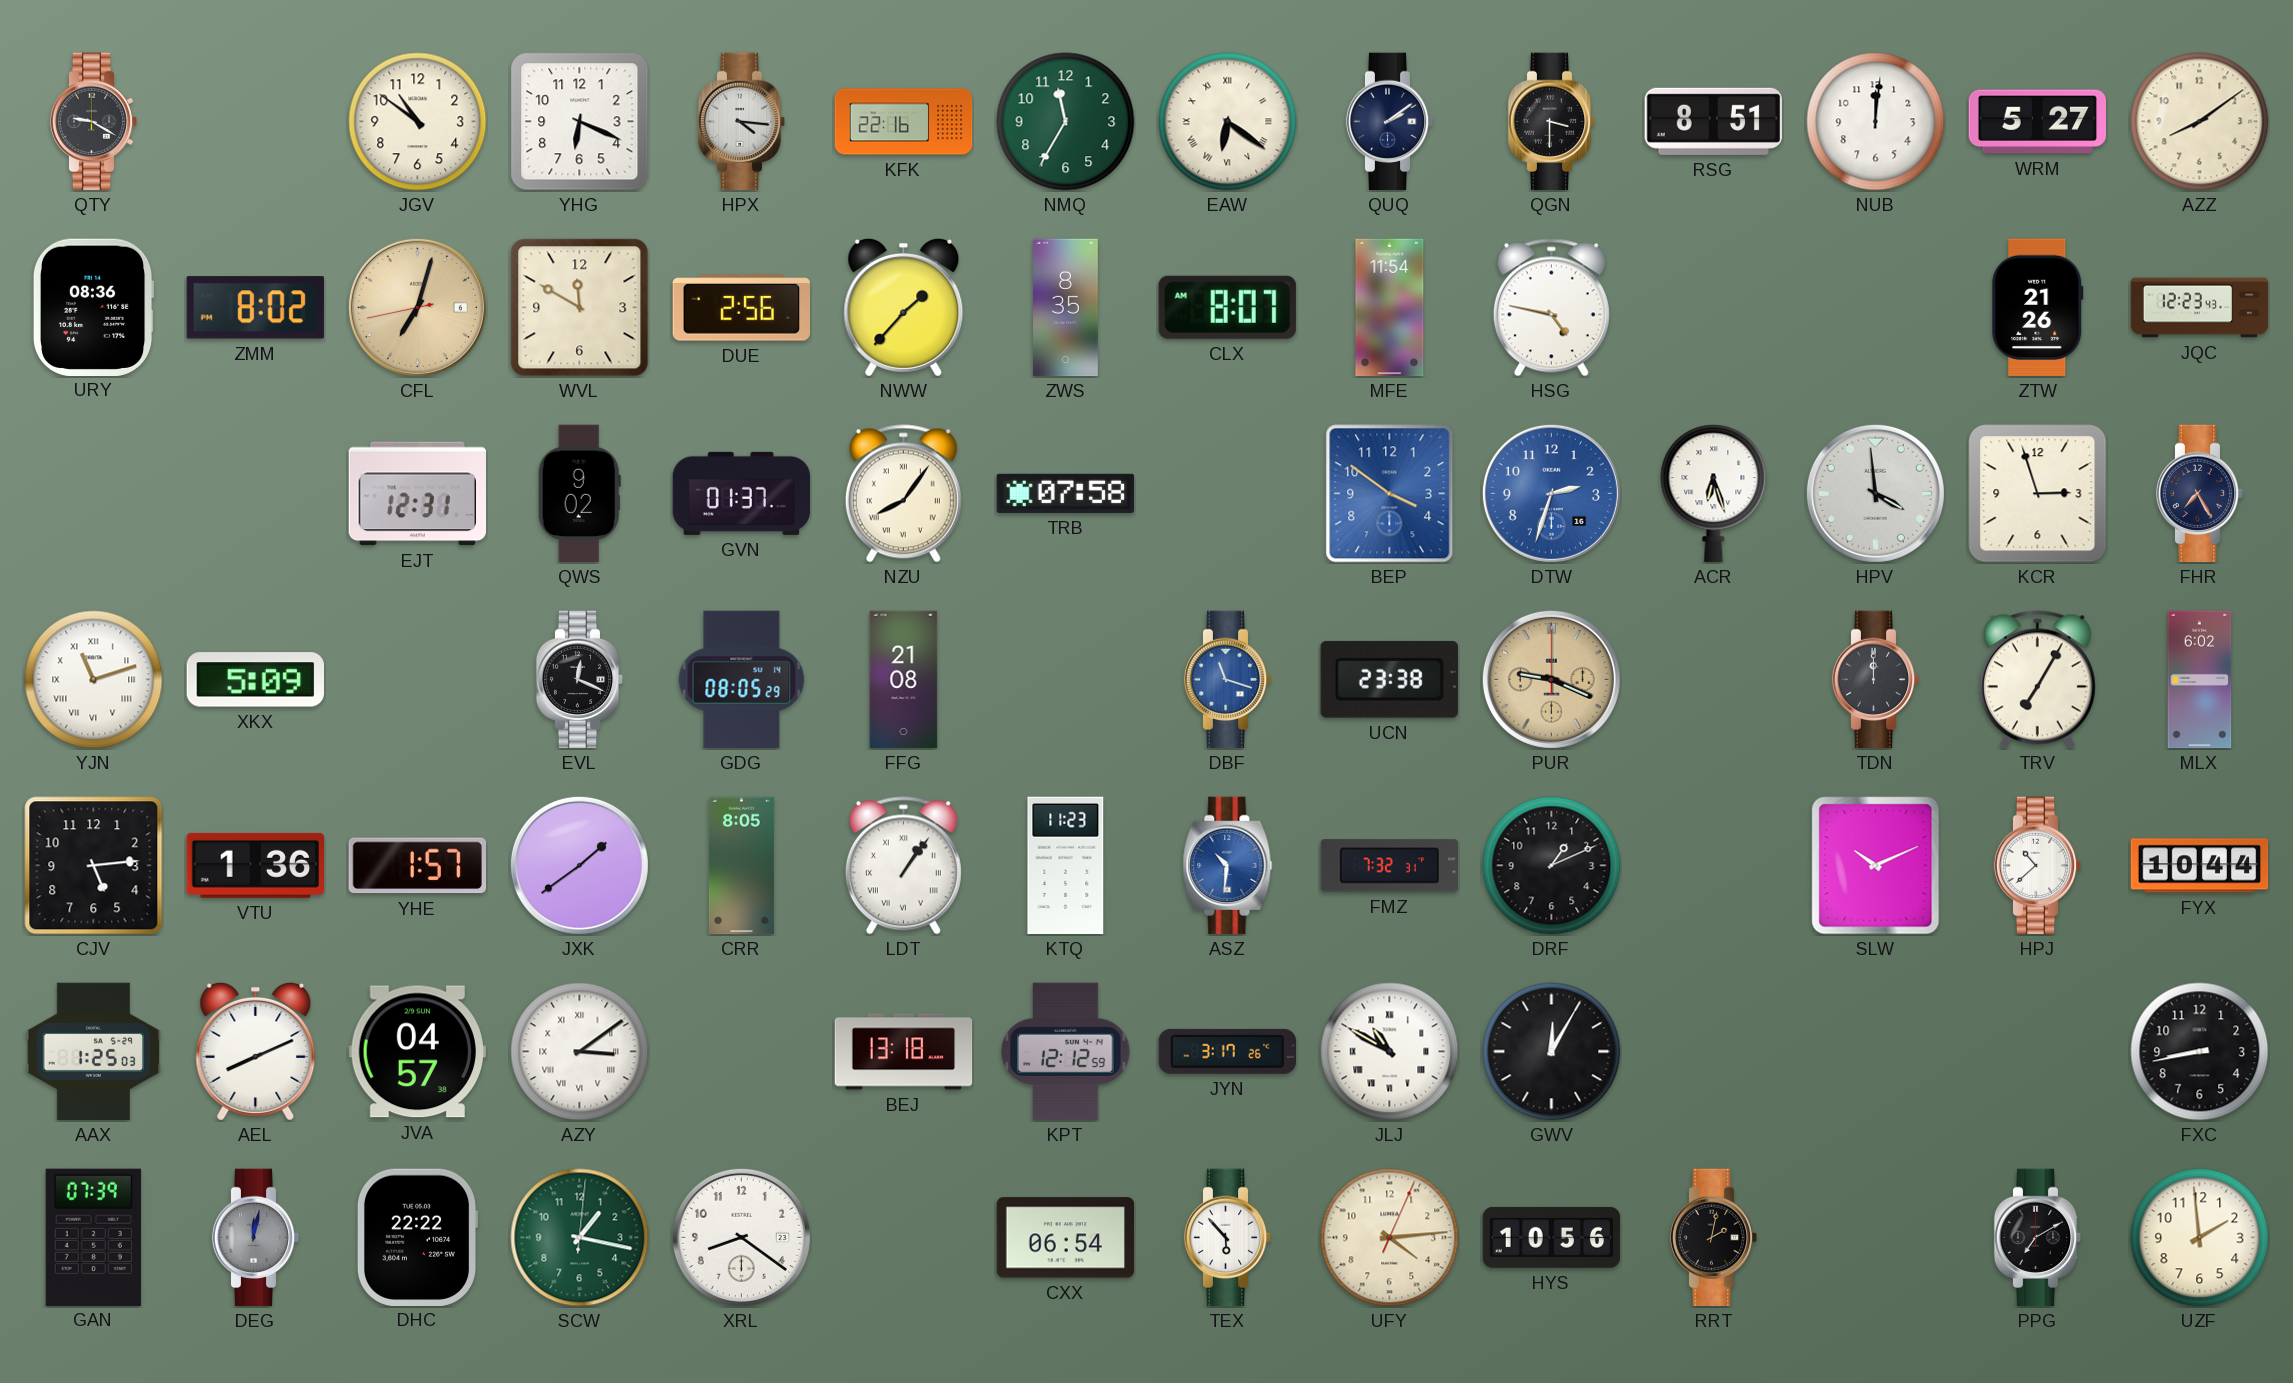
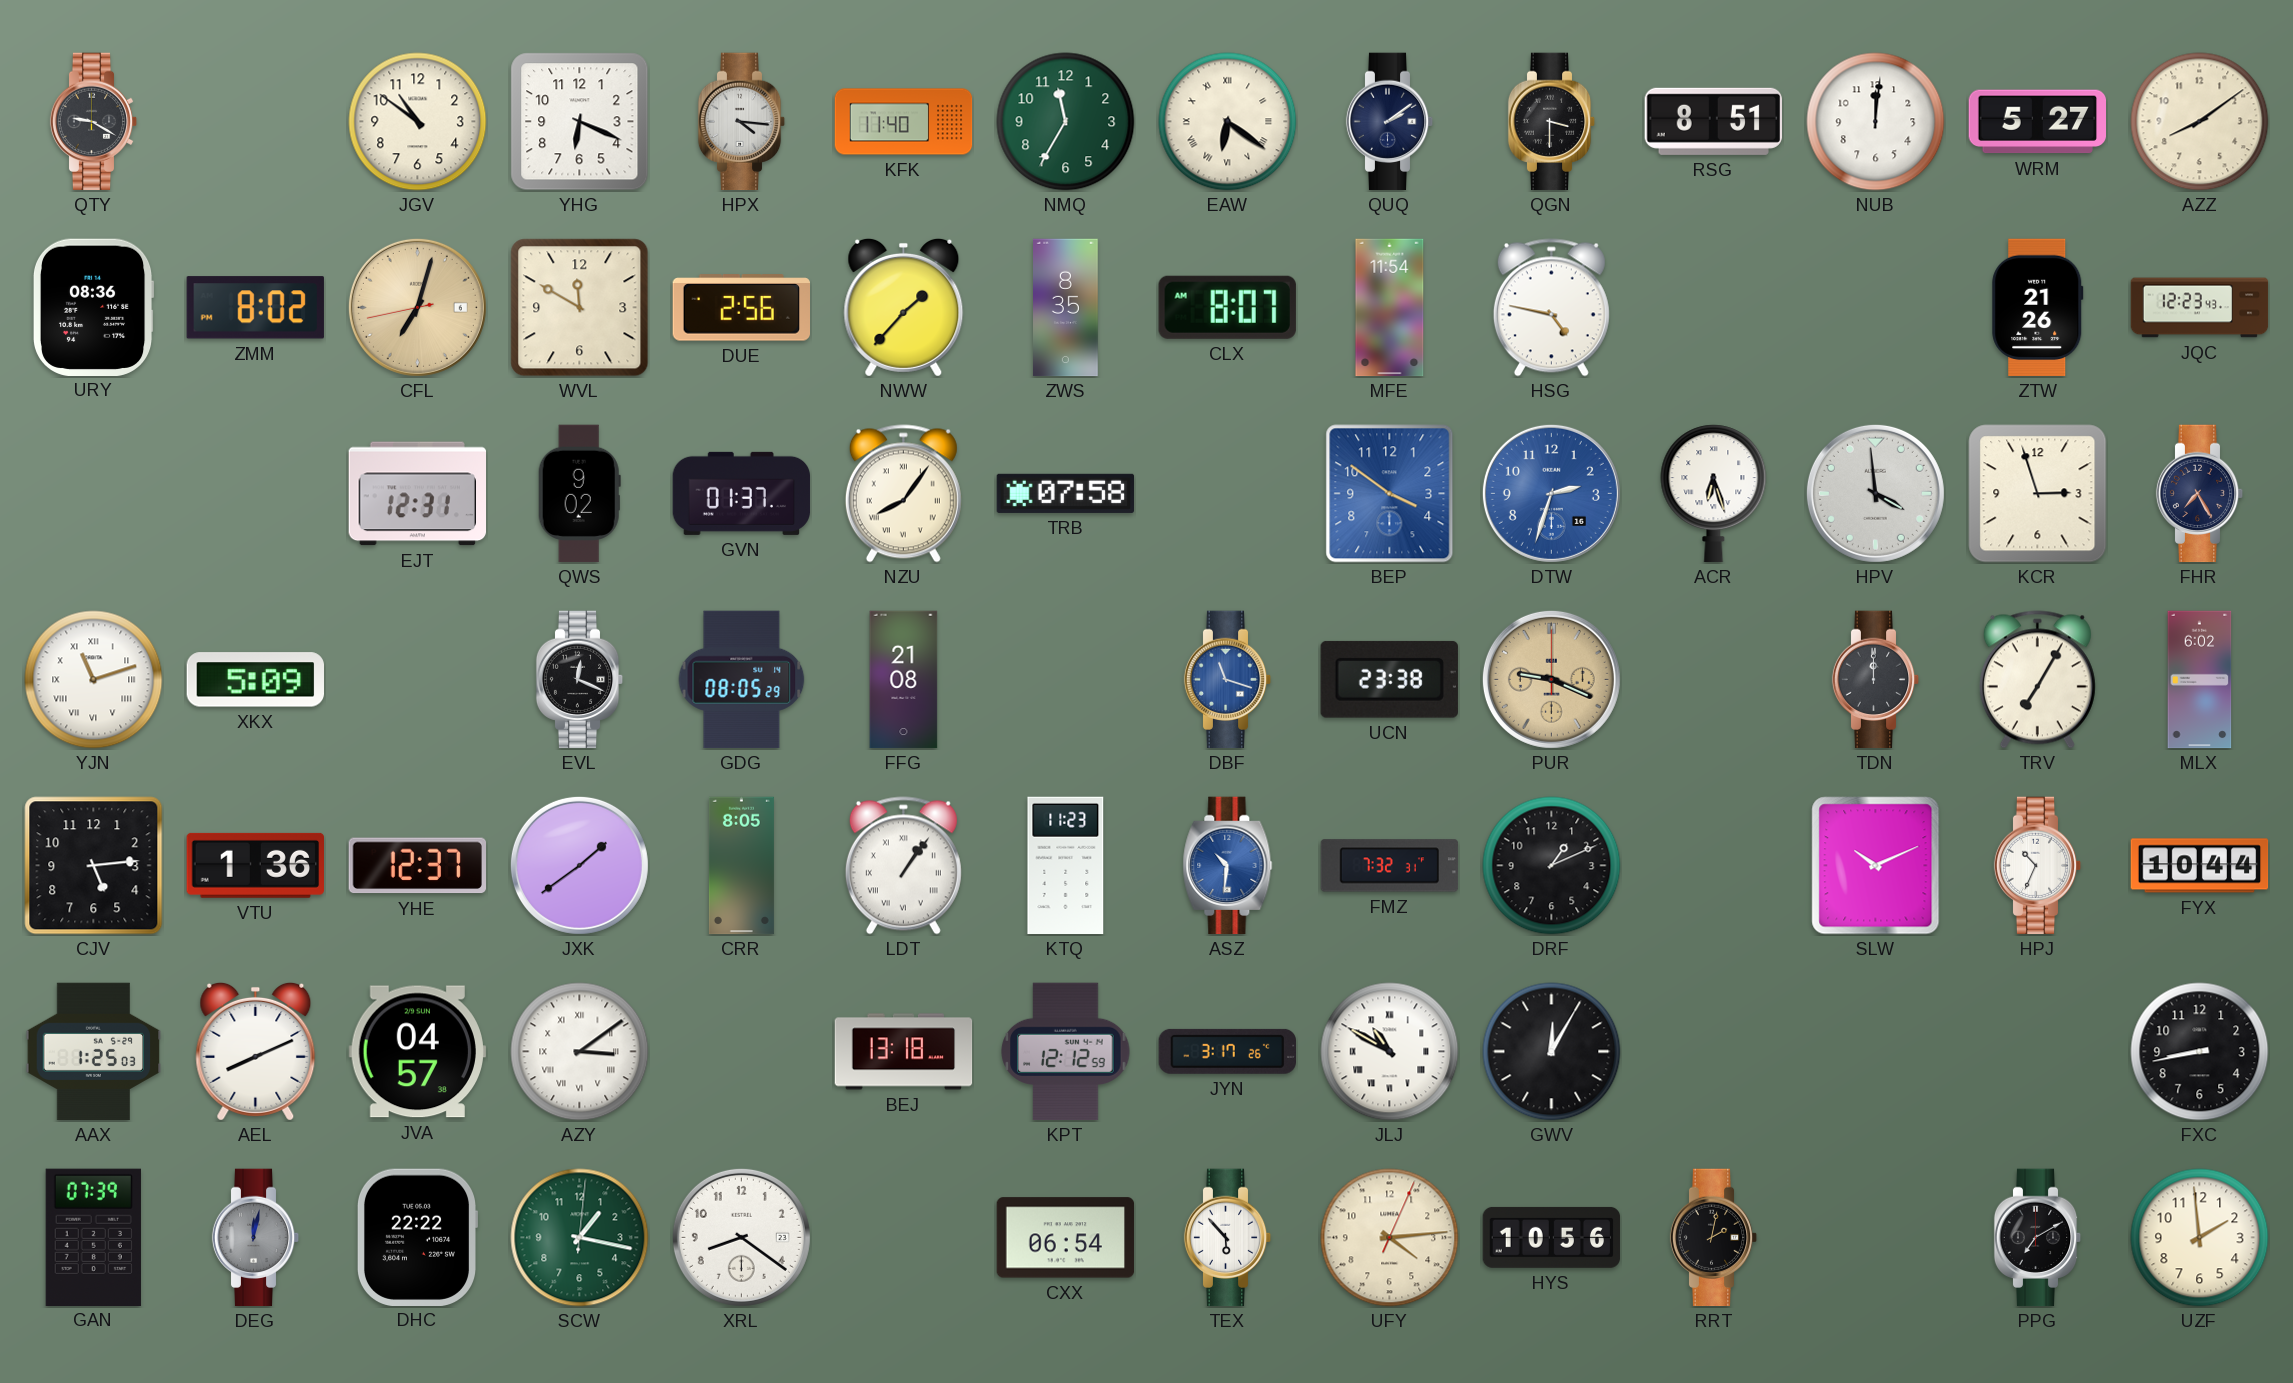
KFK: 22:16 -> 11:40 (904, 122)
YHE: 1:57 -> 12:37 (417, 866)
HPJ: 10:38 -> 10:34 (2038, 866)
